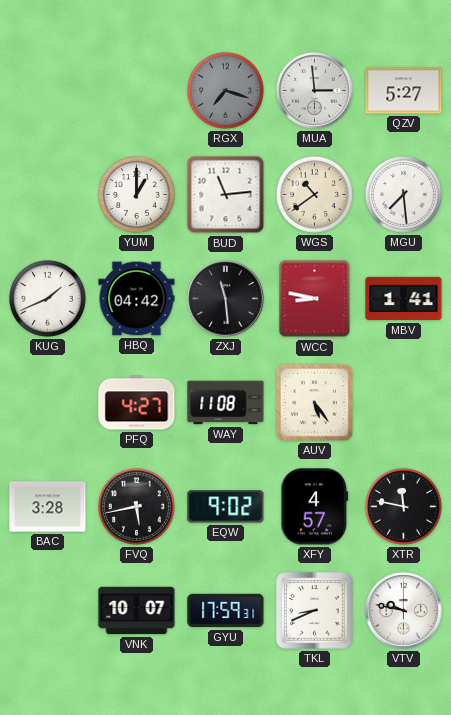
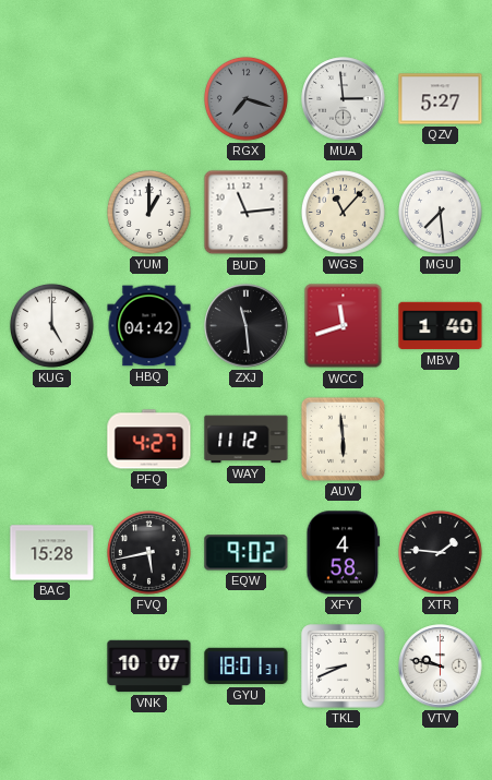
WGS: 10:39 -> 11:07 (343, 212)
KUG: 1:41 -> 5:00 (51, 325)
WCC: 8:47 -> 11:42 (344, 326)
MBV: 1:41 -> 1:40 (441, 326)
WAY: 11:08 -> 11:12 (247, 440)
AUV: 5:24 -> 5:59 (343, 439)
BAC: 3:28 -> 15:28 (52, 553)
XFY: 4:57 -> 4:58 (344, 553)
XTR: 11:47 -> 1:46 (440, 552)
GYU: 17:59 -> 18:01 (247, 667)
